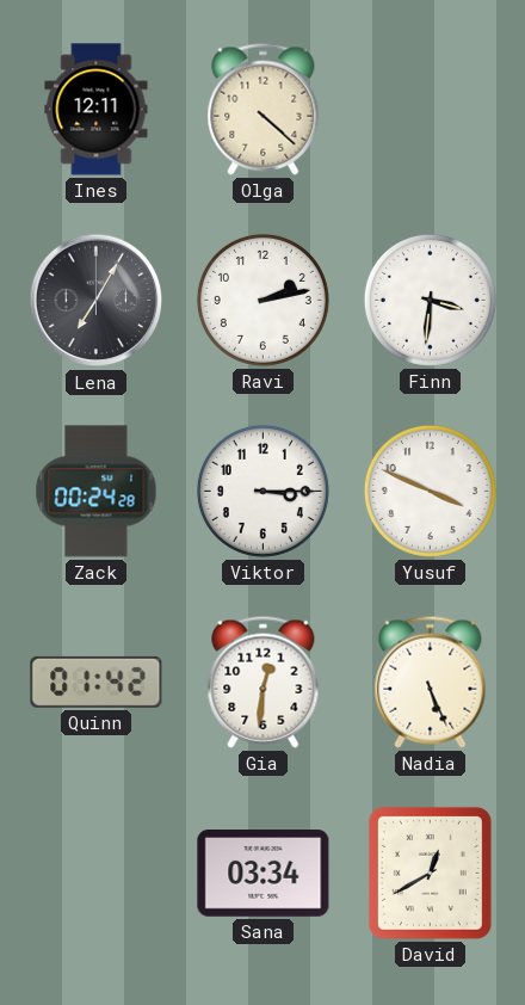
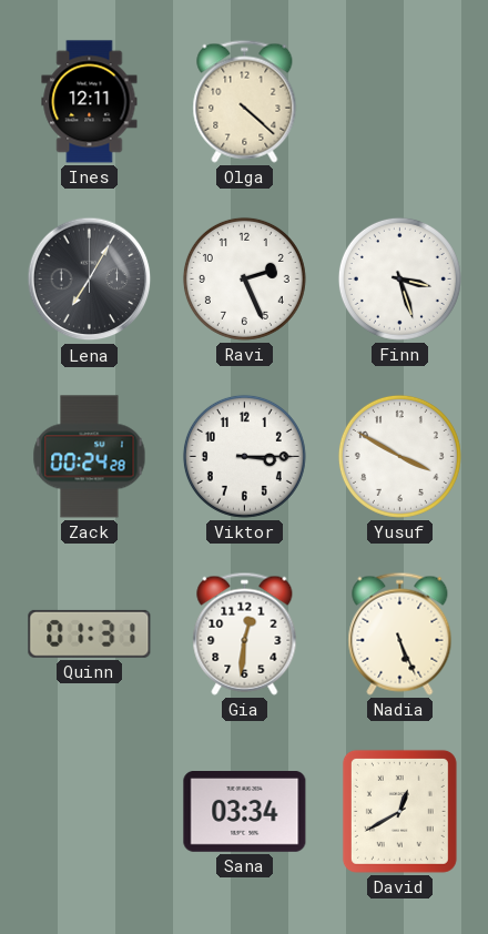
Ravi: 2:13 -> 2:26 (244, 278)
Finn: 3:31 -> 3:27 (399, 278)
Yusuf: 3:49 -> 3:50 (399, 456)
Quinn: 01:42 -> 01:31 (90, 633)
